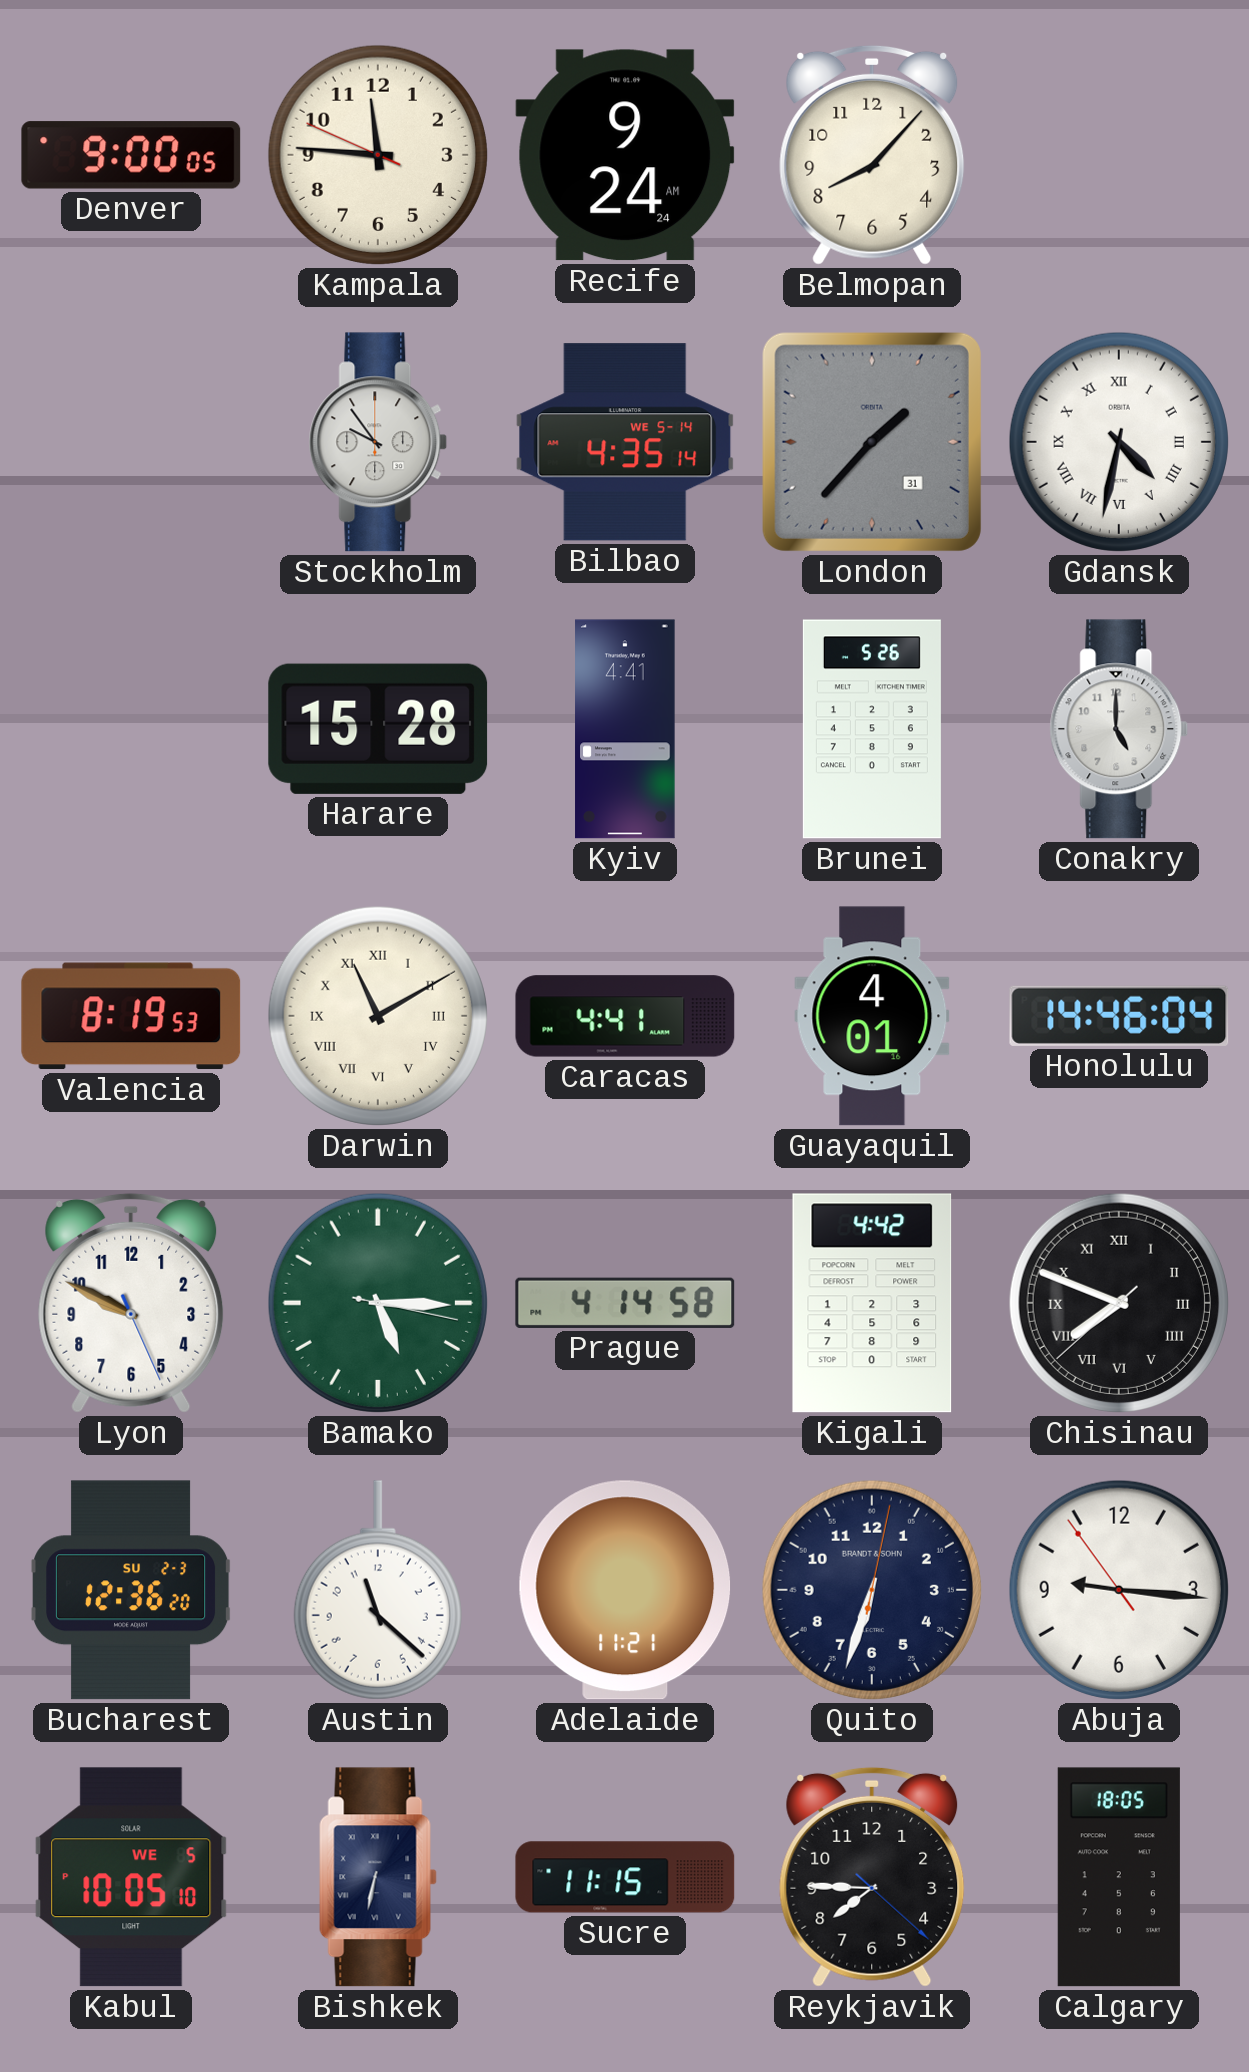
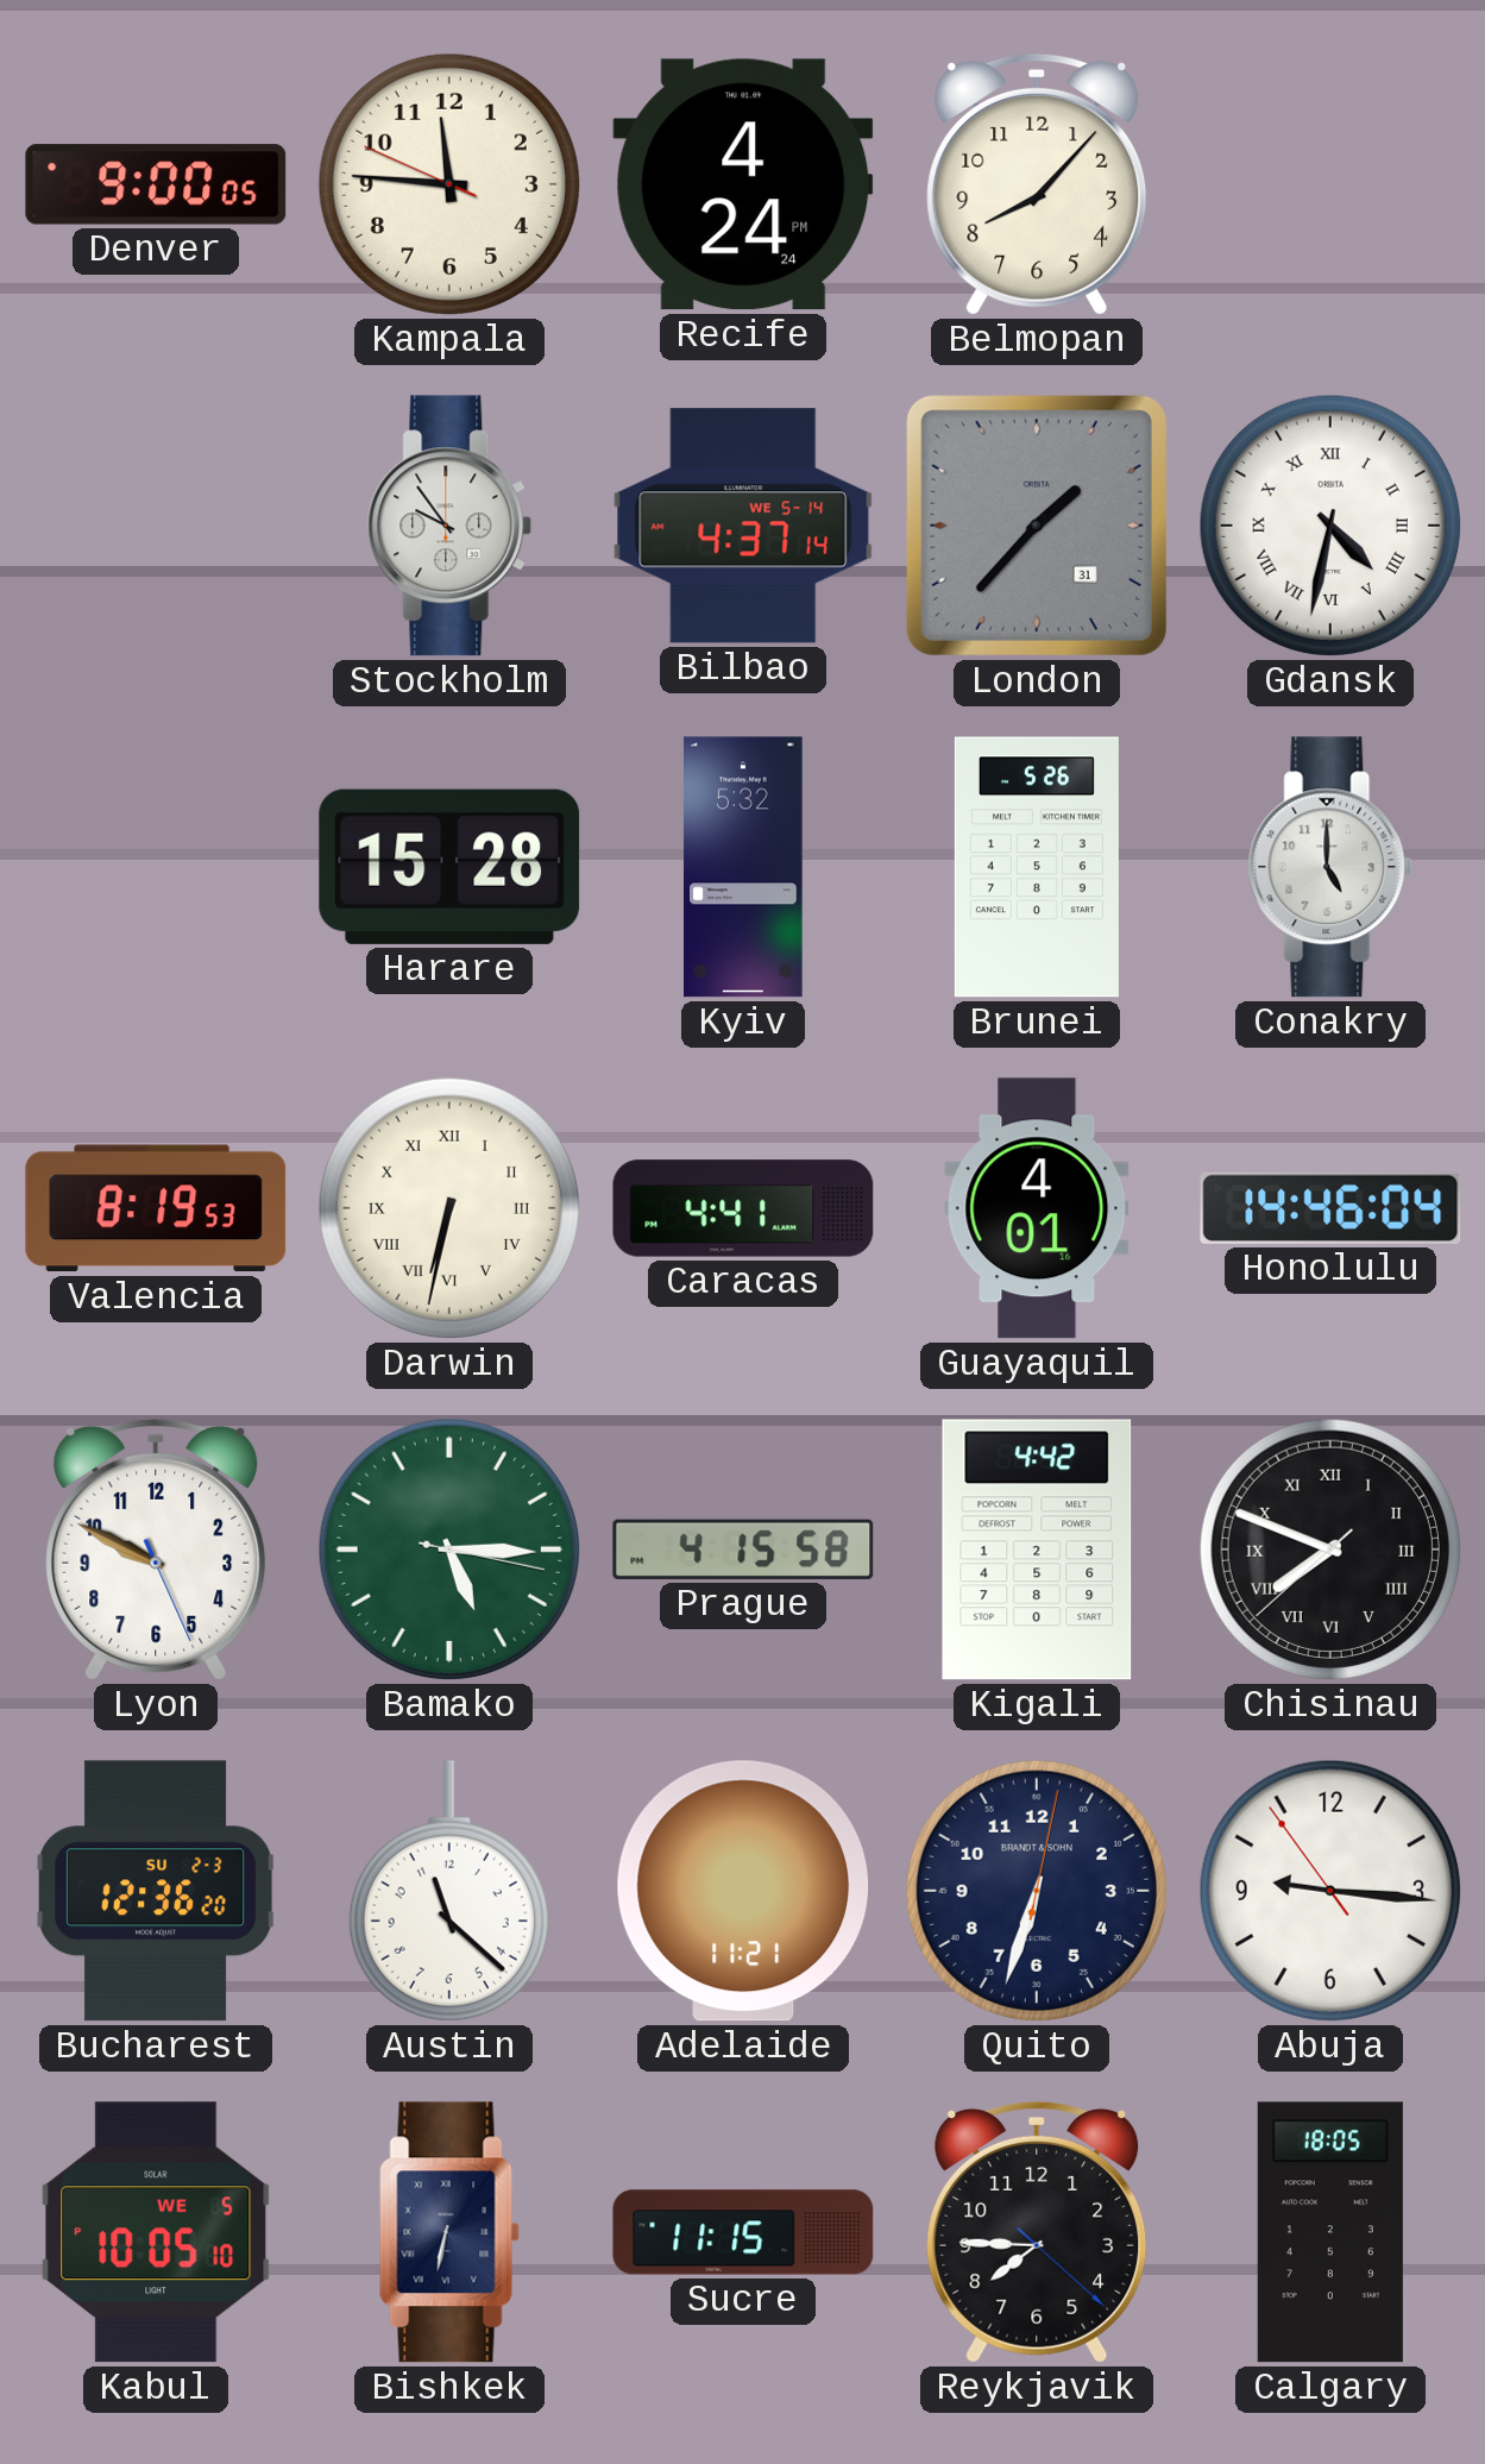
Recife: 9:24 -> 4:24 (743, 184)
Bilbao: 4:35 -> 4:37 (743, 526)
Kyiv: 4:41 -> 5:32 (743, 867)
Darwin: 11:10 -> 6:32 (449, 1208)
Prague: 4:14 -> 4:15 (743, 1550)
